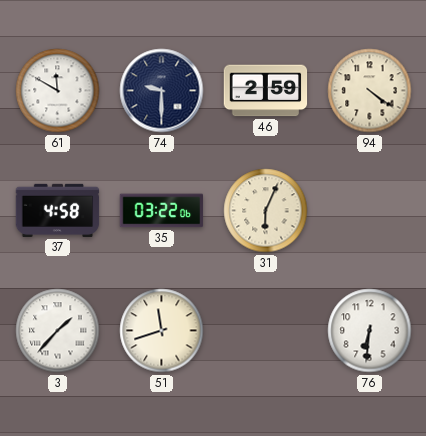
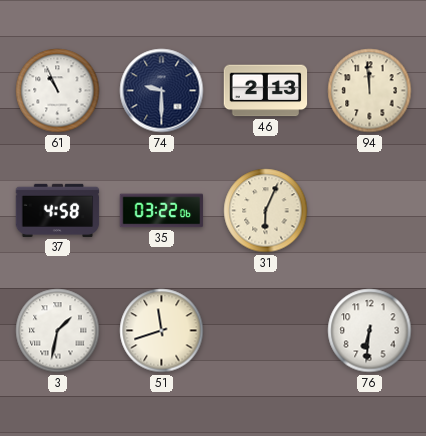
61: 11:50 -> 10:56 (58, 91)
46: 2:59 -> 2:13 (266, 91)
94: 4:21 -> 11:59 (370, 91)
3: 1:37 -> 1:32 (58, 331)
